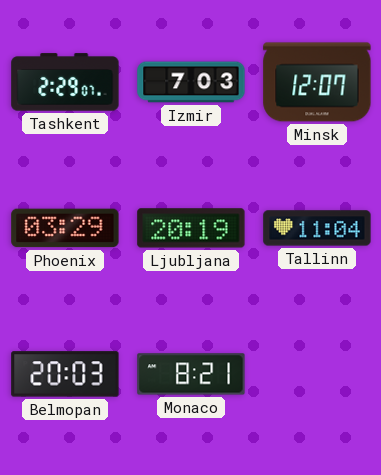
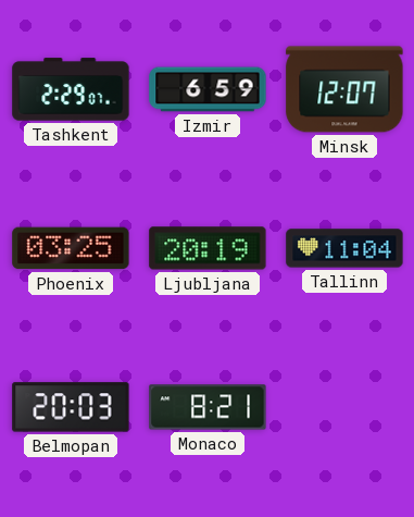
Izmir: 7:03 -> 6:59 (208, 89)
Phoenix: 03:29 -> 03:25 (71, 248)
